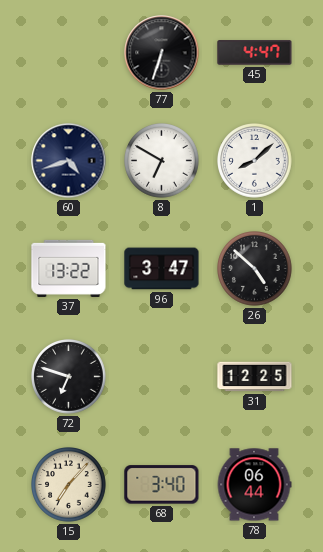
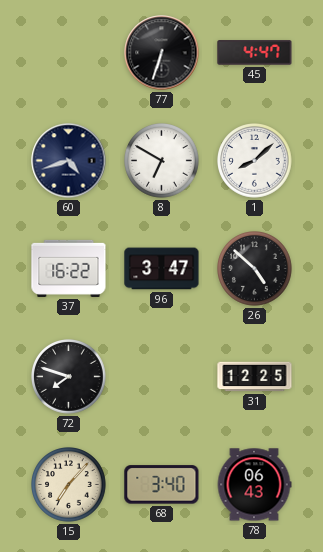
37: 13:22 -> 16:22 (69, 268)
72: 6:48 -> 7:48 (69, 377)
78: 06:44 -> 06:43 (254, 485)
